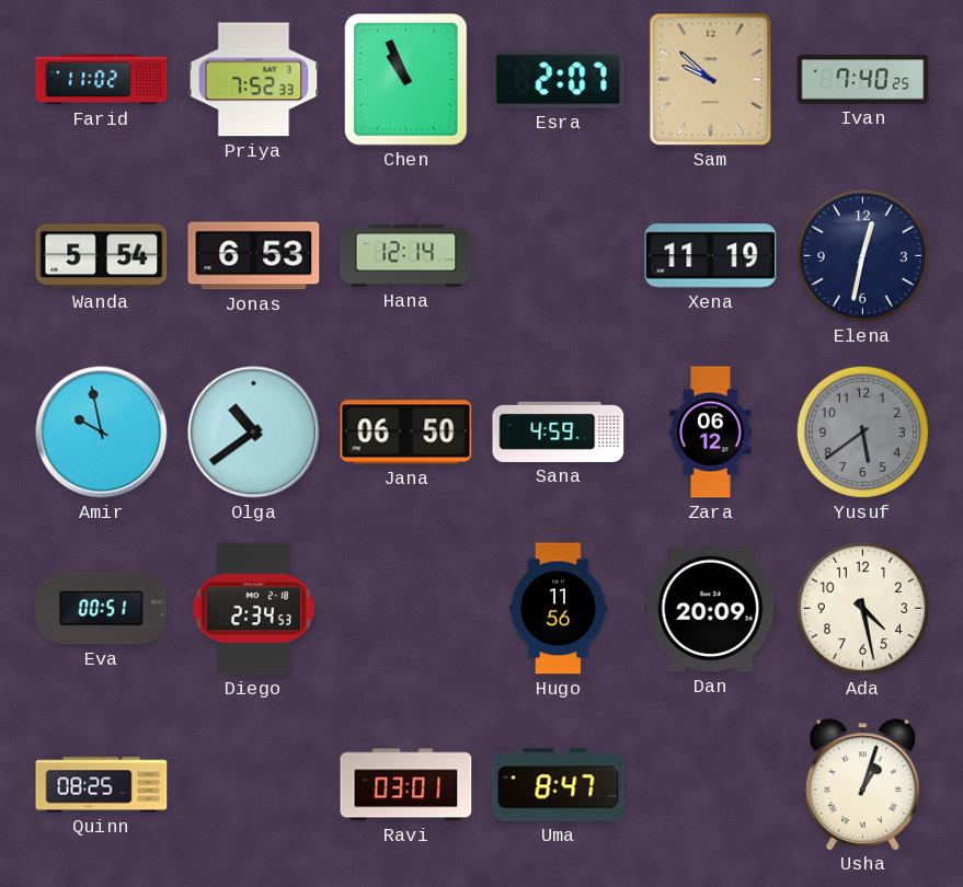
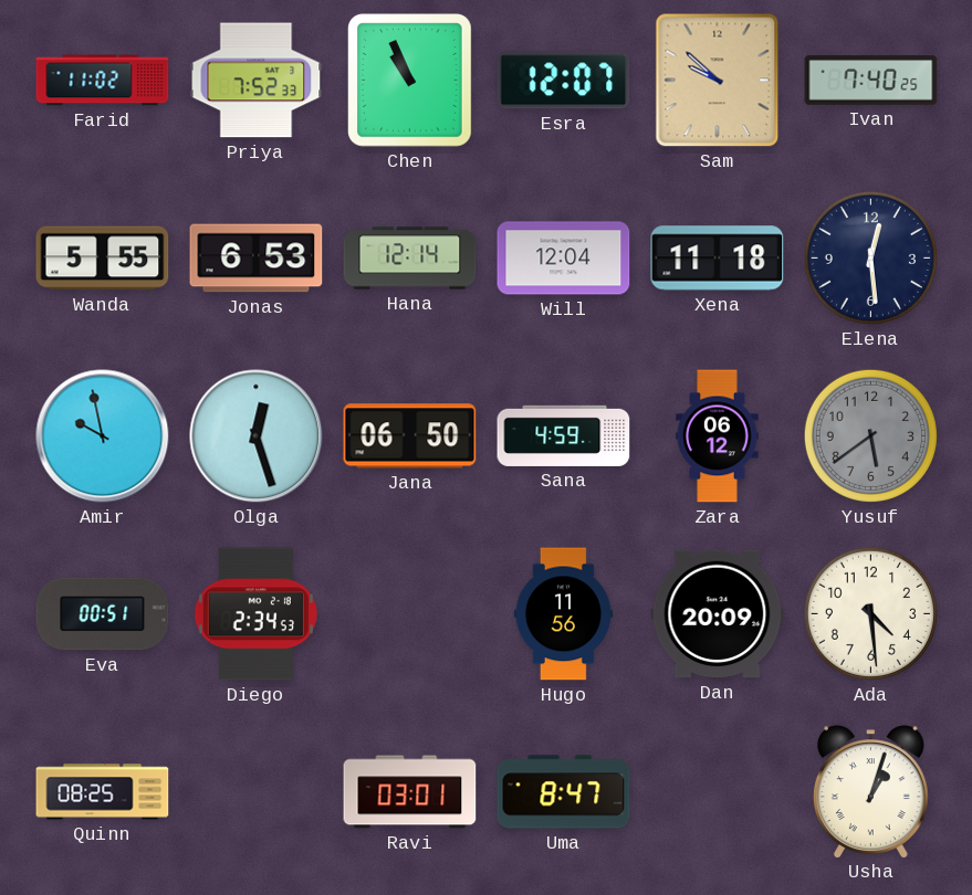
Esra: 2:07 -> 12:07 (564, 81)
Wanda: 5:54 -> 5:55 (103, 259)
Will: none -> 12:04 (564, 259)
Xena: 11:19 -> 11:18 (718, 259)
Elena: 12:32 -> 12:29 (870, 257)
Olga: 10:39 -> 12:27 (257, 436)
Ada: 4:28 -> 4:29 (870, 613)
